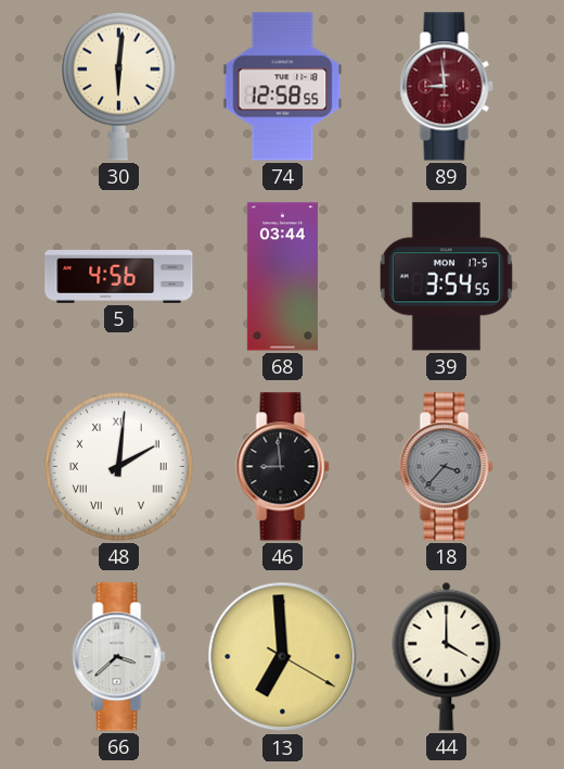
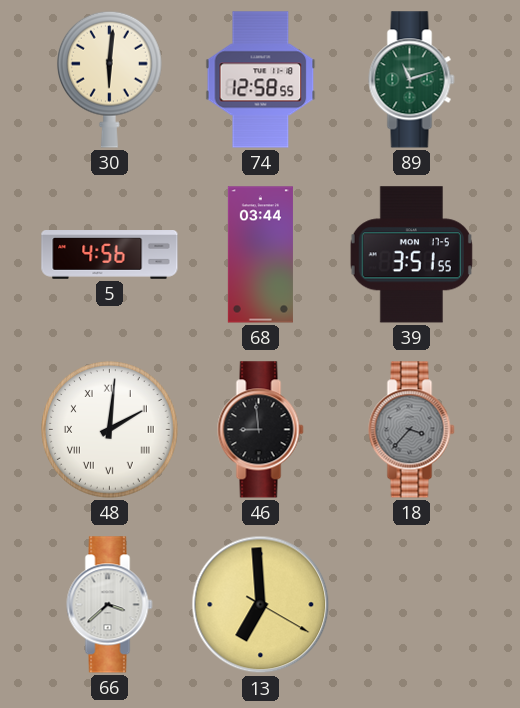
89: 8:59 -> 11:12 (412, 80)
89 dial: burgundy -> green (412, 80)
39: 3:54 -> 3:51 (411, 255)
44: 4:00 -> none (447, 656)
